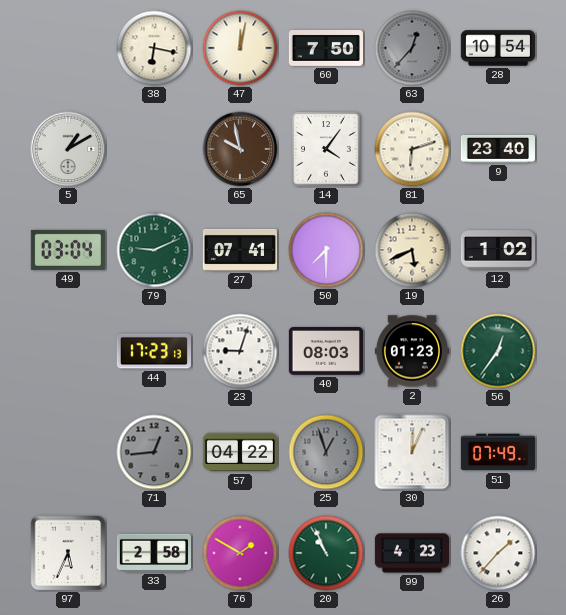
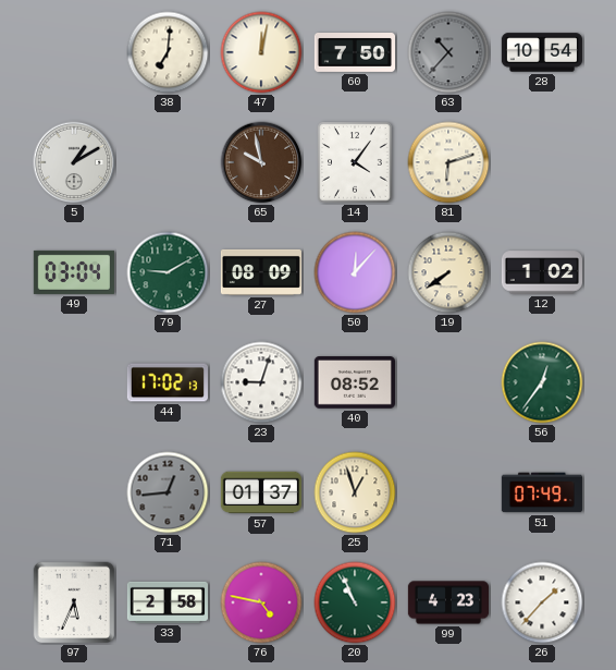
38: 6:17 -> 7:01 (168, 52)
63: 12:37 -> 10:37 (448, 52)
9: 23:40 -> none (497, 149)
79: 9:11 -> 9:10 (168, 272)
27: 07:41 -> 08:09 (260, 272)
50: 7:30 -> 12:07 (355, 272)
19: 5:41 -> 7:39 (448, 272)
44: 17:23 -> 17:02 (168, 382)
40: 08:03 -> 08:52 (355, 383)
2: 01:23 -> none (412, 351)
57: 04:22 -> 01:37 (261, 492)
25 dial: grey -> cream (355, 492)
30: 12:04 -> none (412, 452)
76: 1:50 -> 4:47 (261, 602)
